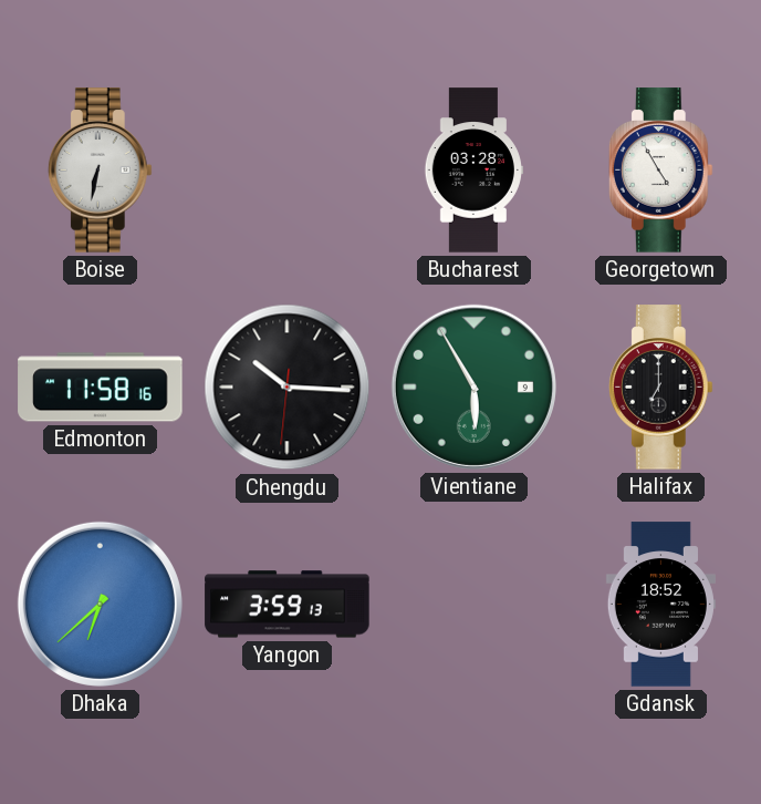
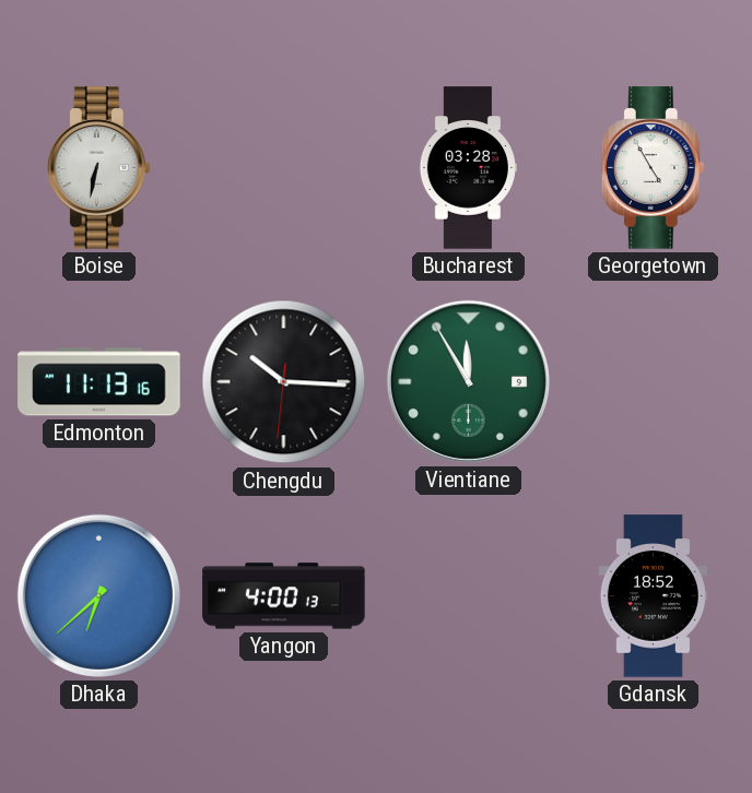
Edmonton: 11:58 -> 11:13 (99, 382)
Vientiane: 5:55 -> 11:55 (468, 381)
Halifax: 7:00 -> none (660, 388)
Yangon: 3:59 -> 4:00 (284, 596)
